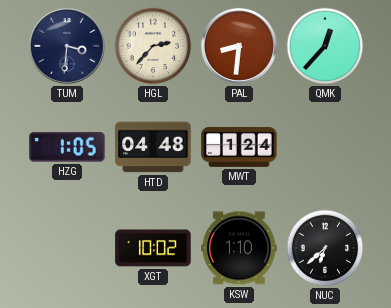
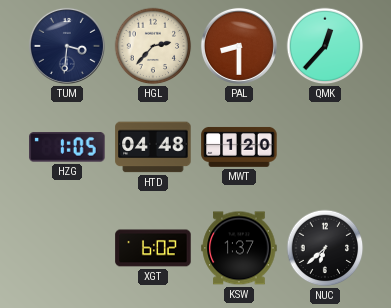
PAL: 8:31 -> 8:30 (239, 46)
MWT: 1:24 -> 1:20 (239, 147)
XGT: 10:02 -> 6:02 (153, 248)
KSW: 1:10 -> 1:37 (239, 248)
